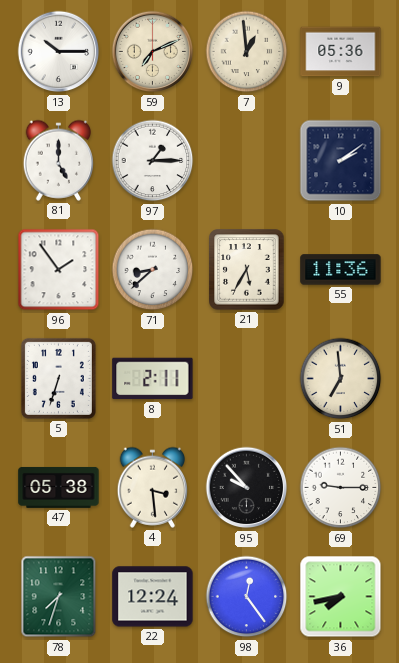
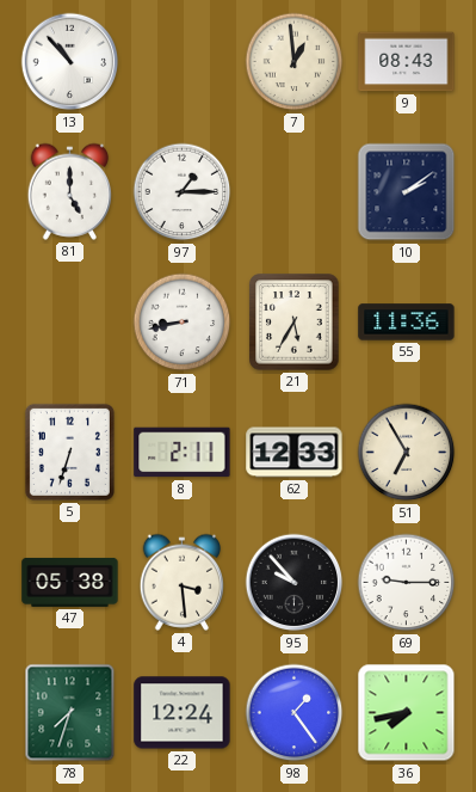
13: 10:15 -> 10:53 (70, 62)
59: 7:11 -> none (153, 52)
9: 05:36 -> 08:43 (407, 62)
96: 1:54 -> none (59, 270)
71: 8:38 -> 8:43 (183, 323)
62: none -> 12:33 (295, 453)
51: 6:59 -> 6:55 (407, 453)
98: 12:24 -> 1:24 (295, 713)
